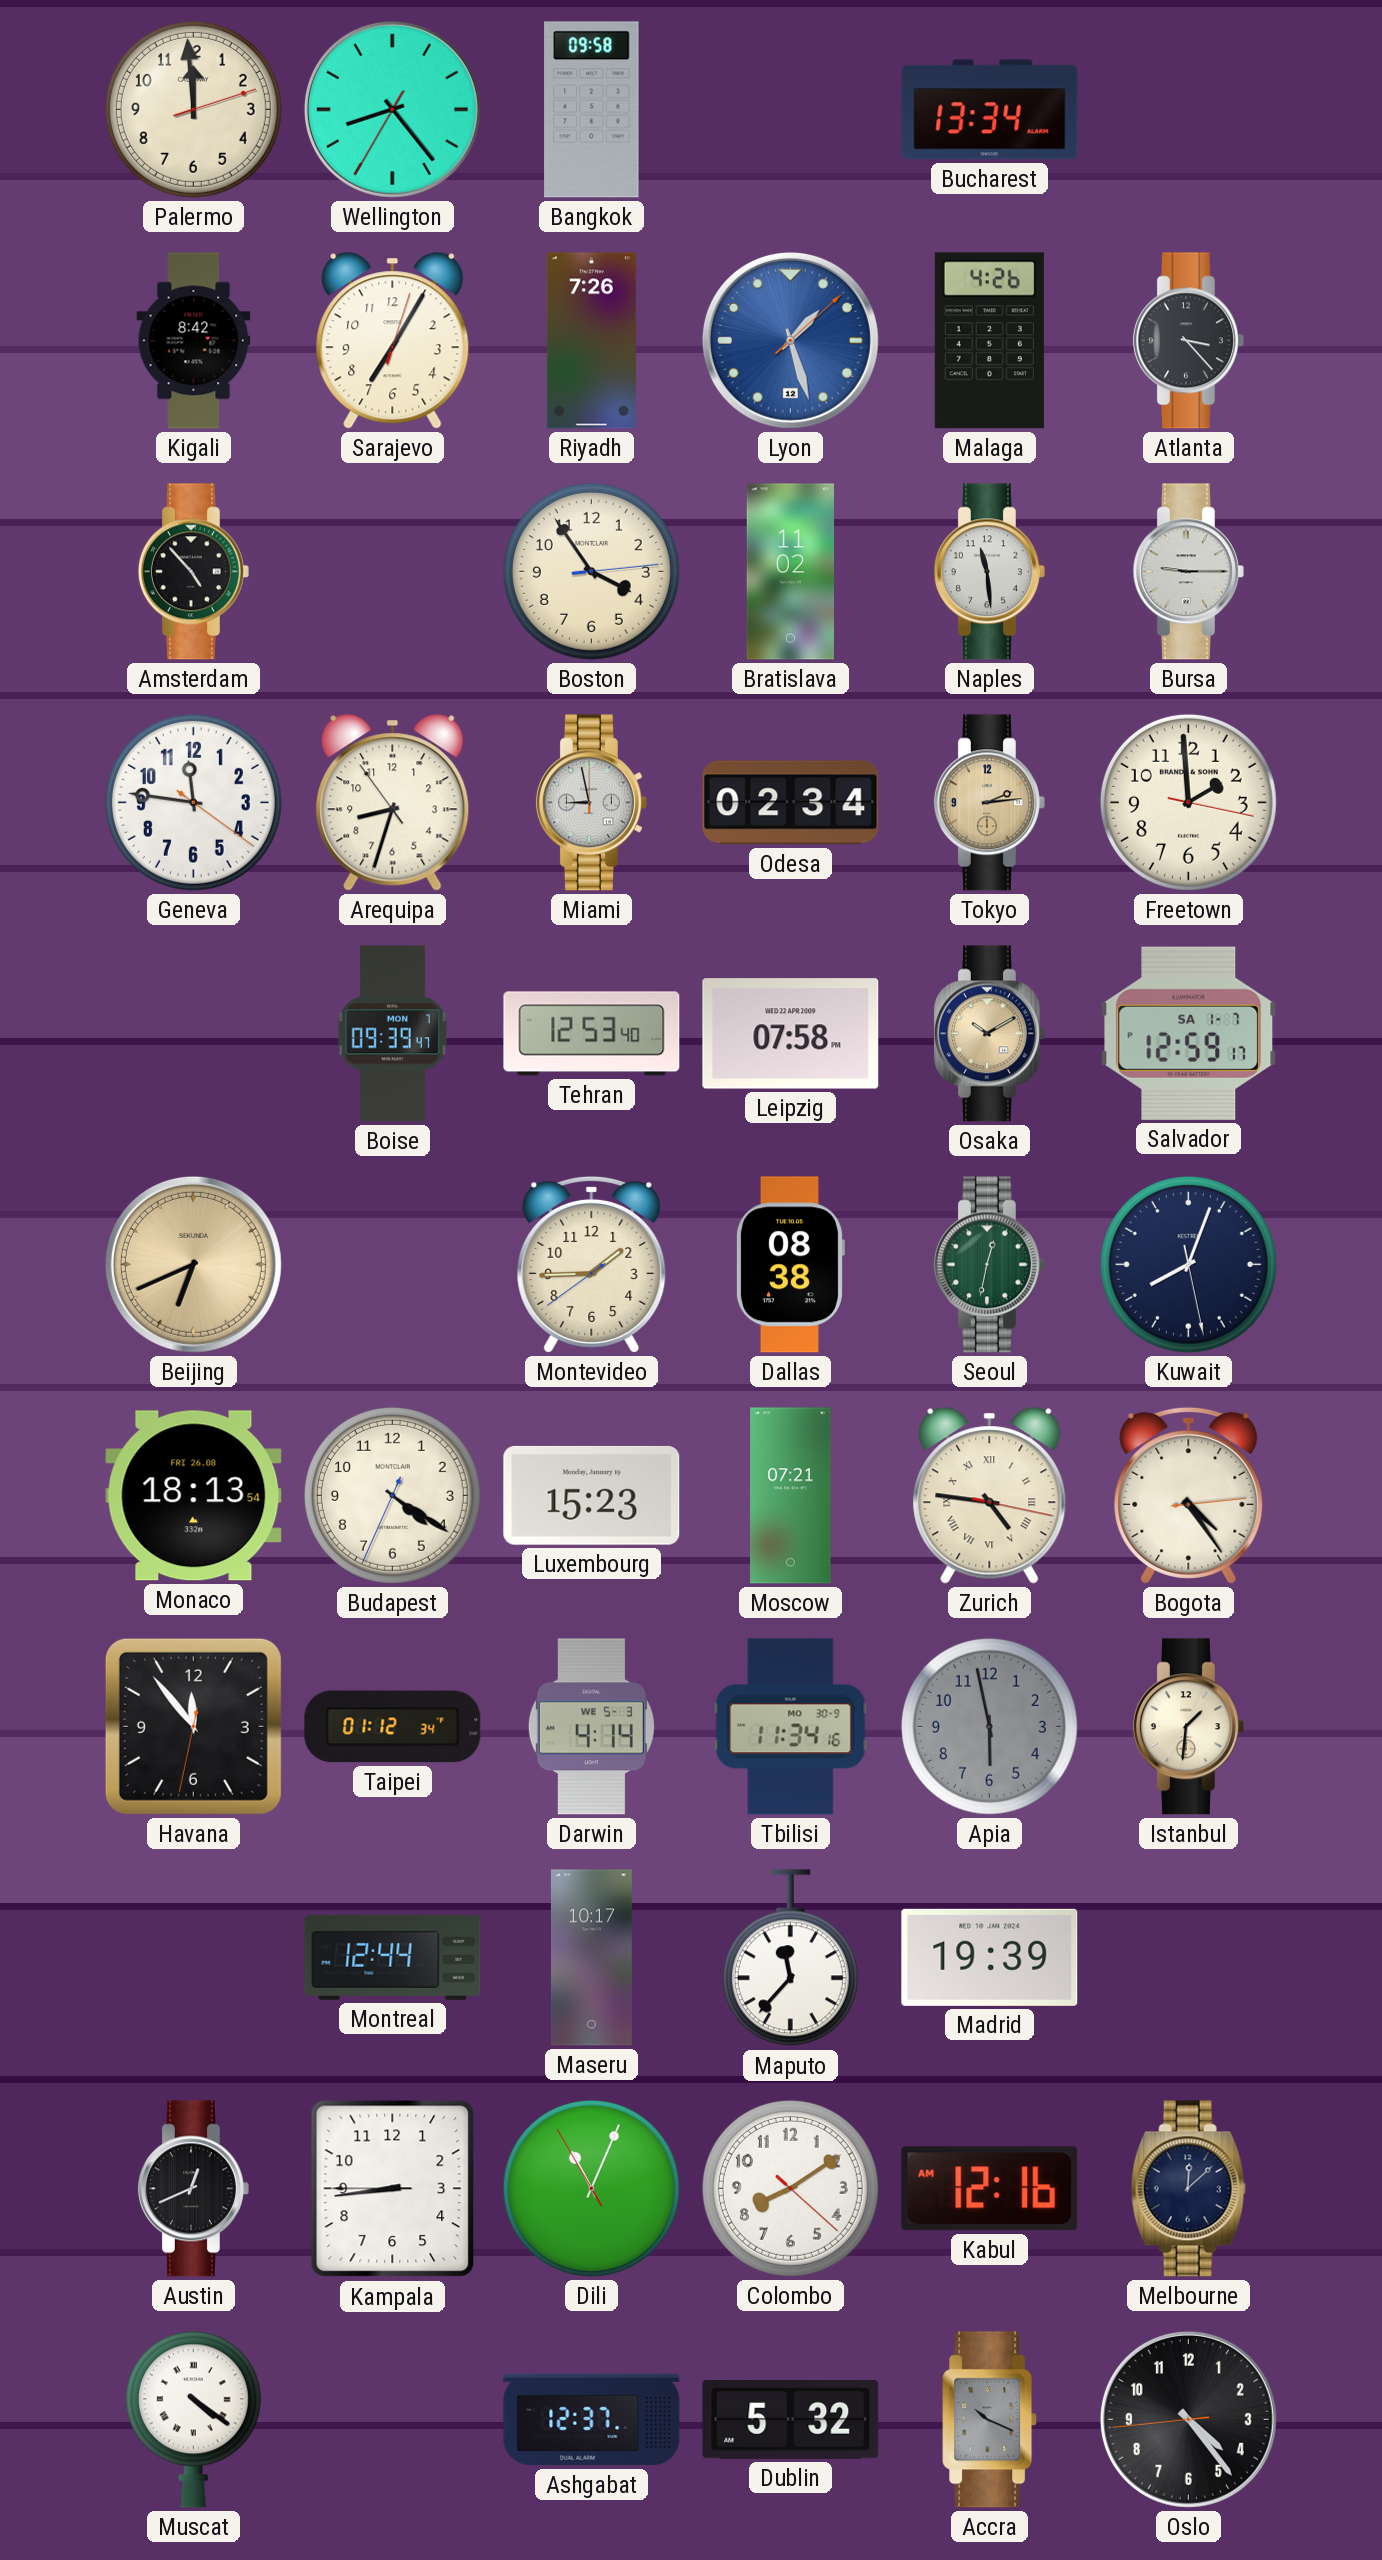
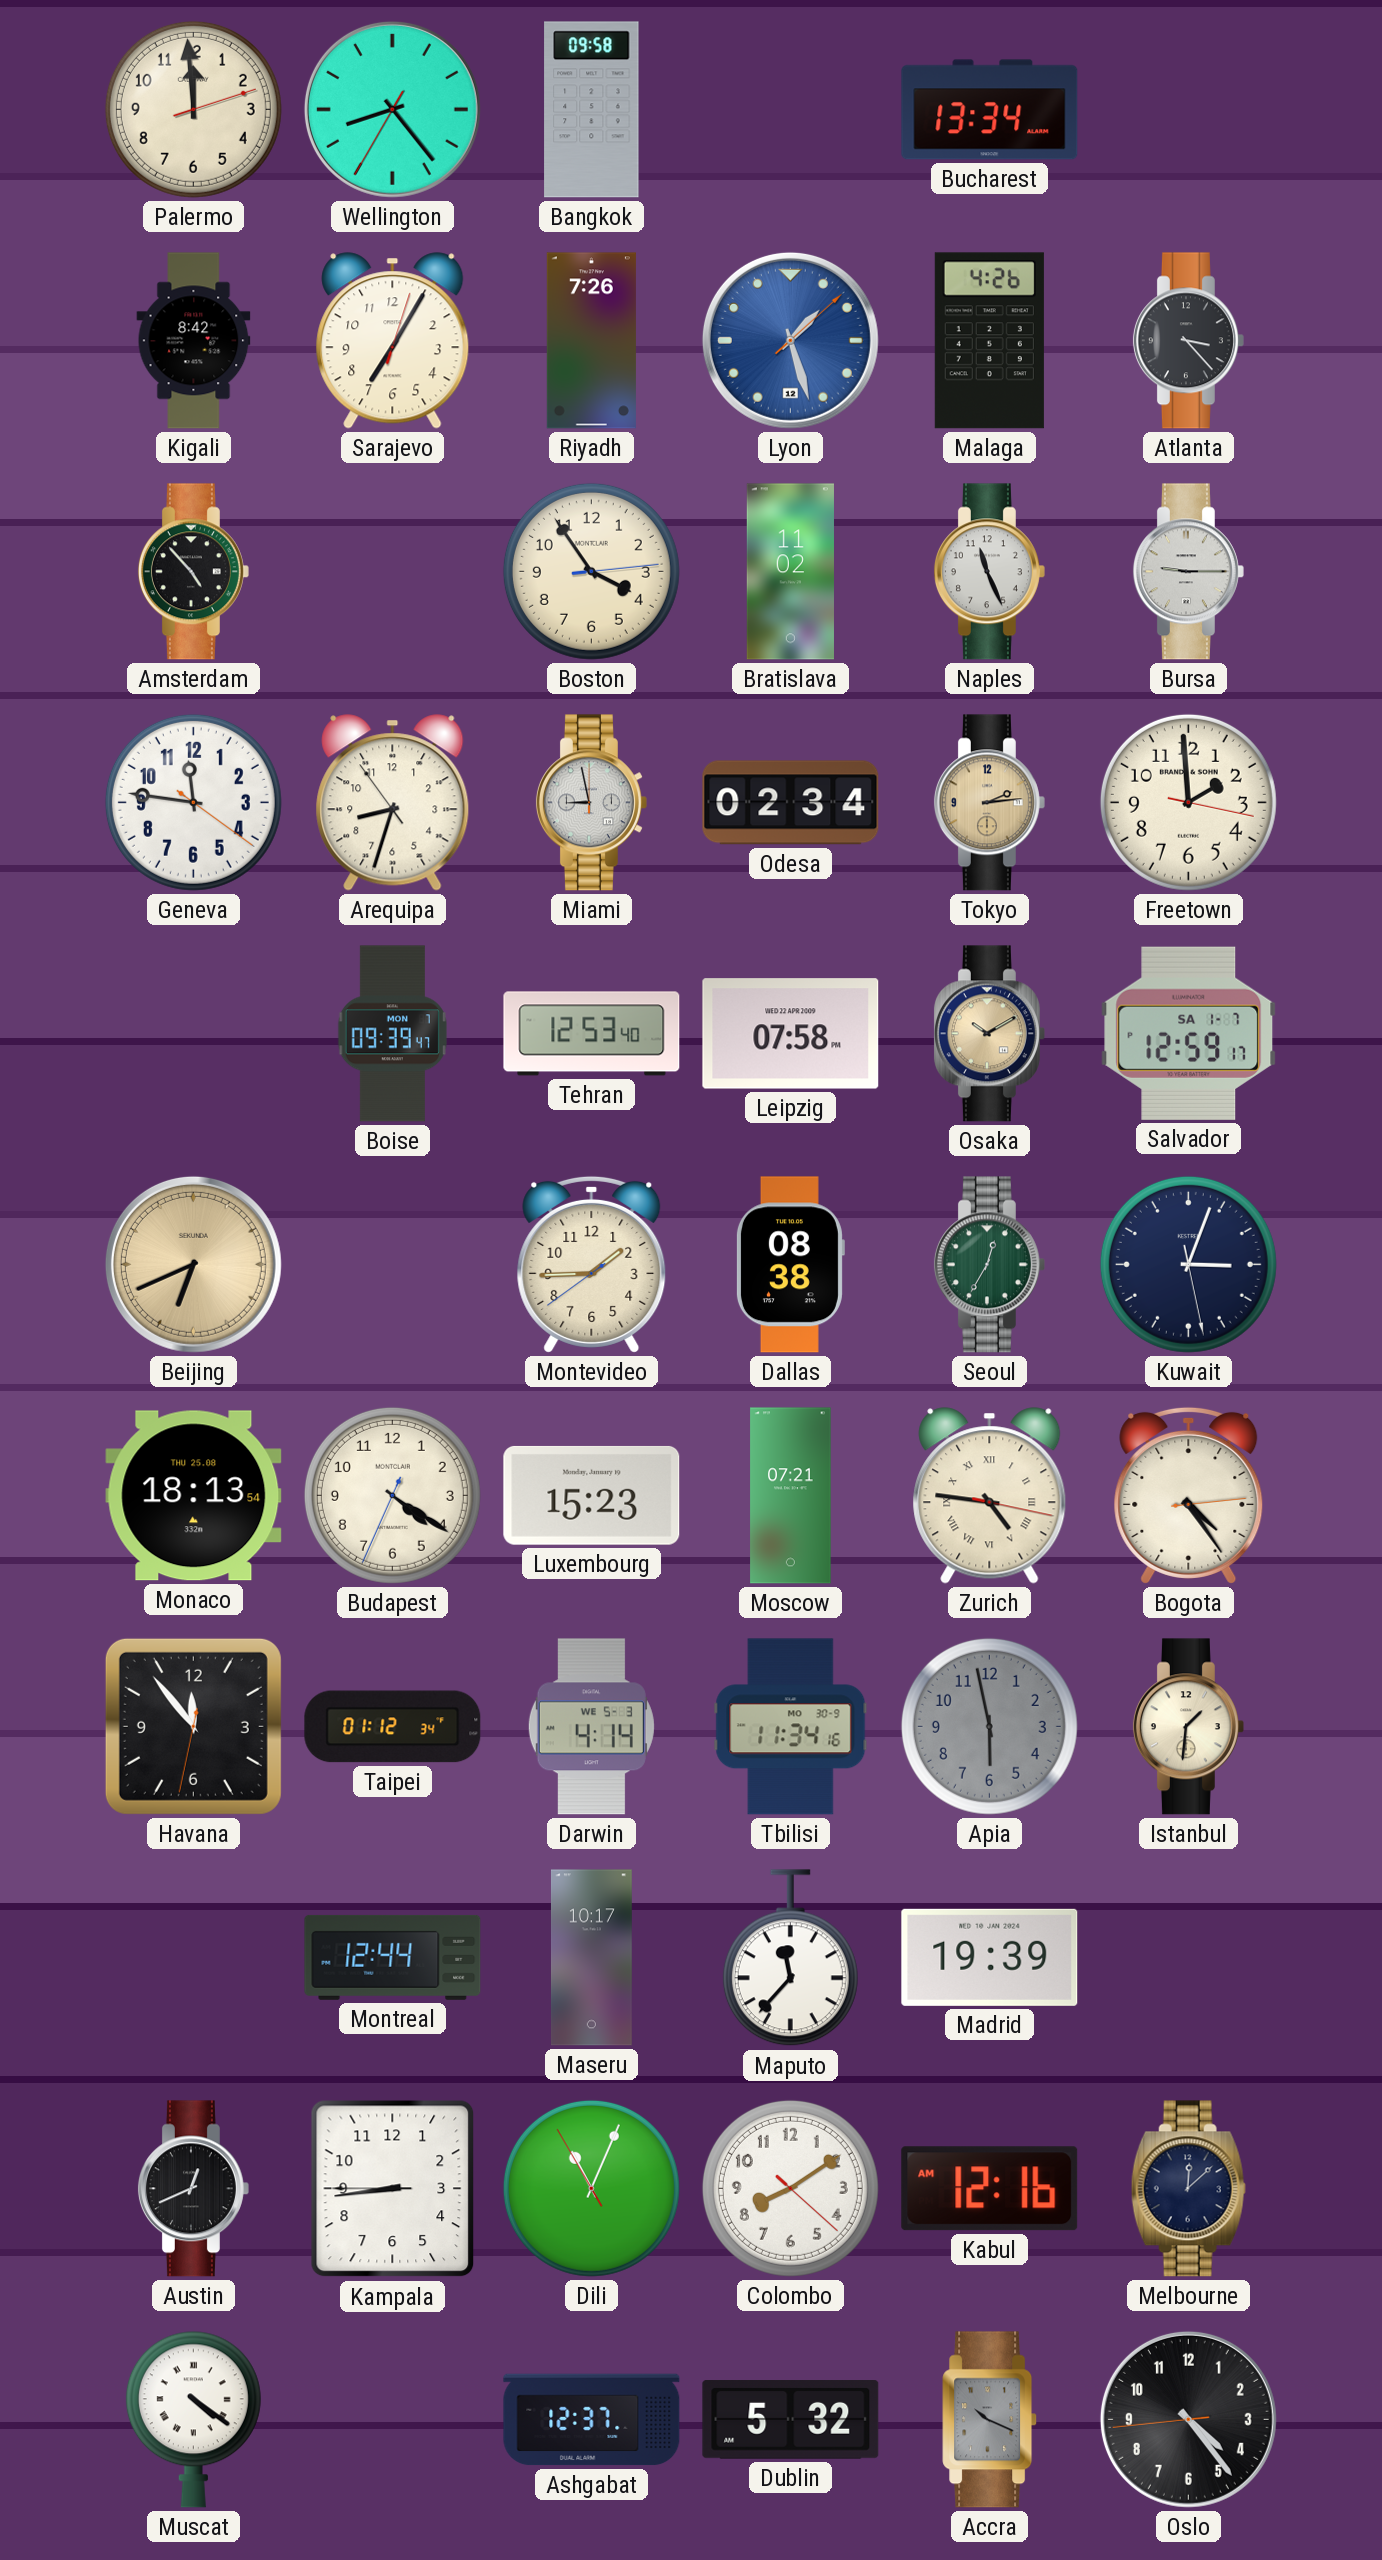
Naples: 11:29 -> 11:26 (989, 572)
Seoul: 12:32 -> 12:35 (989, 1265)
Kuwait: 8:03 -> 3:03 (1188, 1264)
Monaco date: FRI 26.08 -> THU 25.08 (194, 1496)
